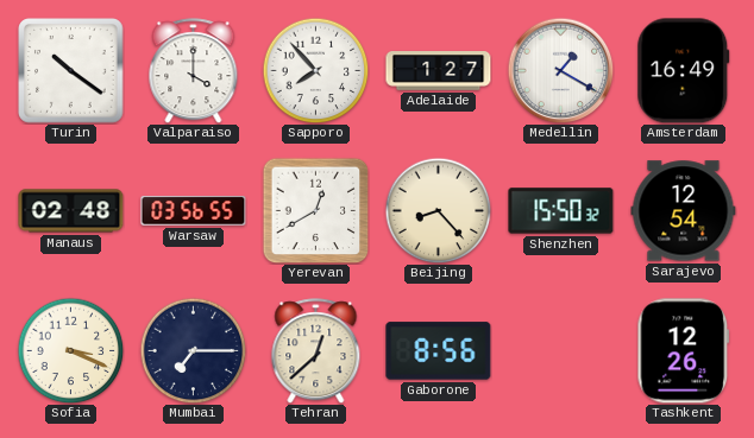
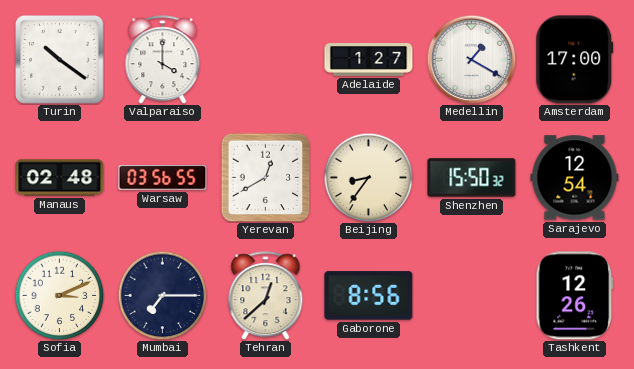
Sapporo: 7:53 -> none (315, 70)
Amsterdam: 16:49 -> 17:00 (575, 60)
Beijing: 8:23 -> 8:36 (368, 177)
Sofia: 3:19 -> 3:11 (59, 295)
